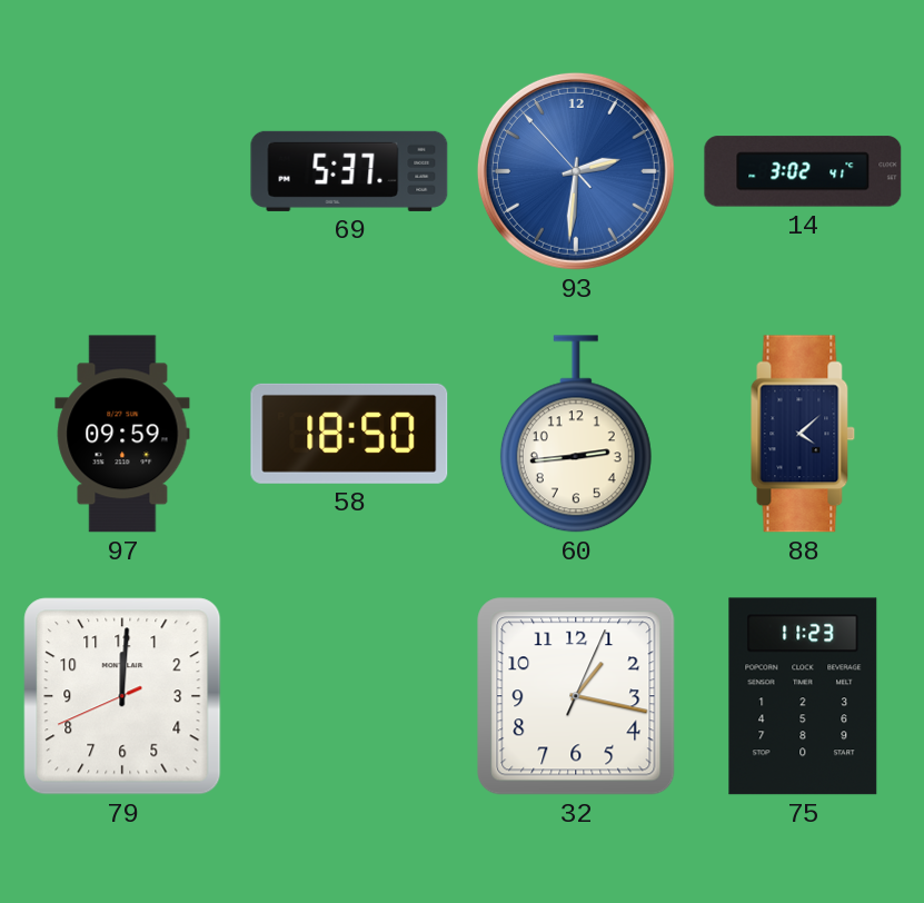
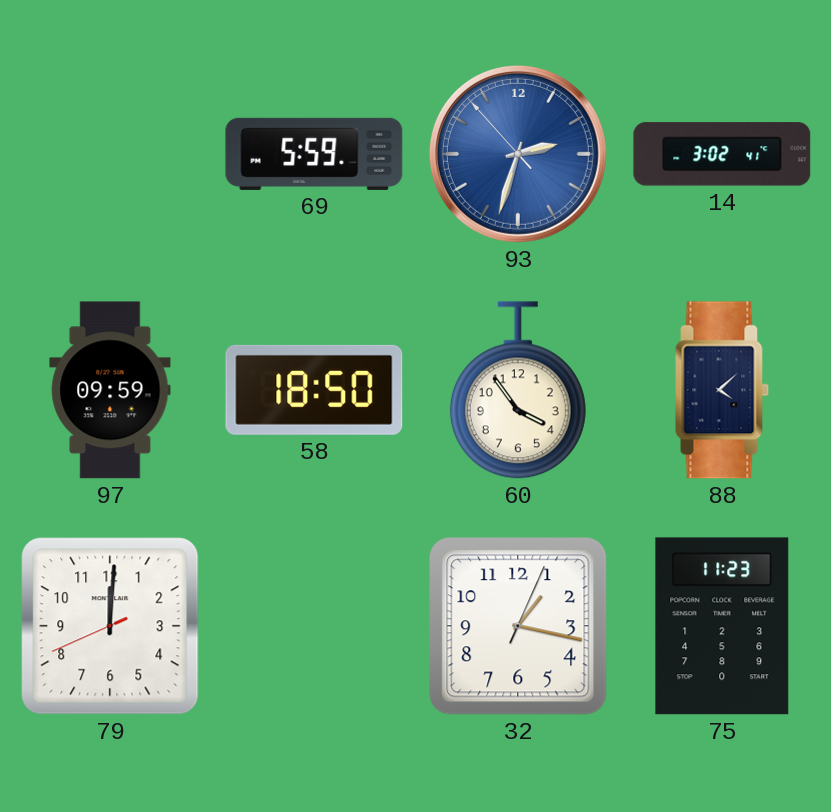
69: 5:37 -> 5:59 (314, 154)
93: 2:30 -> 2:32 (518, 154)
60: 2:44 -> 3:54 (518, 390)
